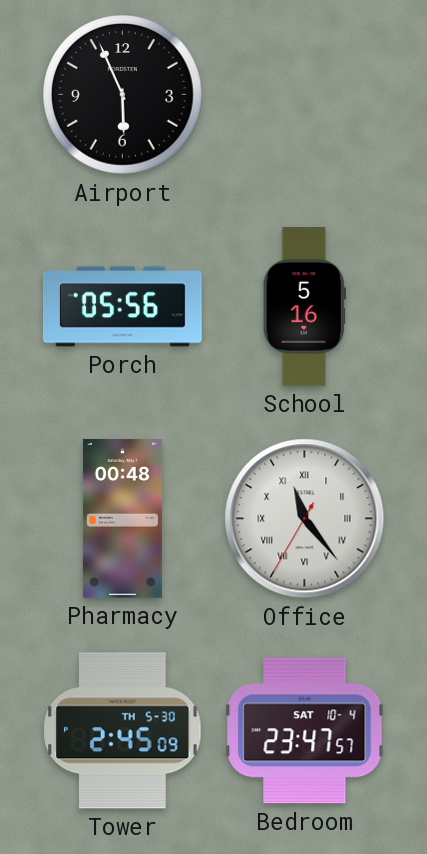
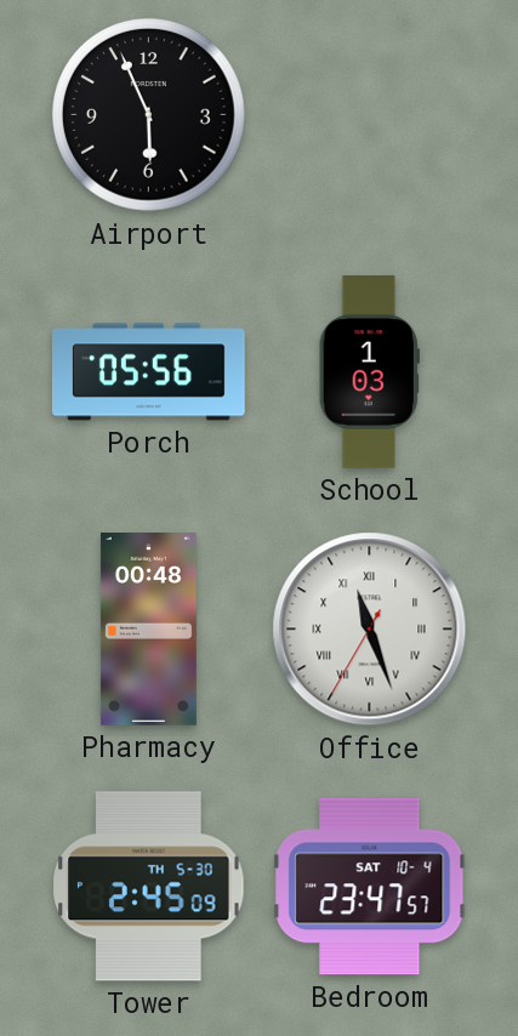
School: 5:16 -> 1:03 (369, 372)
Office: 11:23 -> 11:26 (370, 630)
